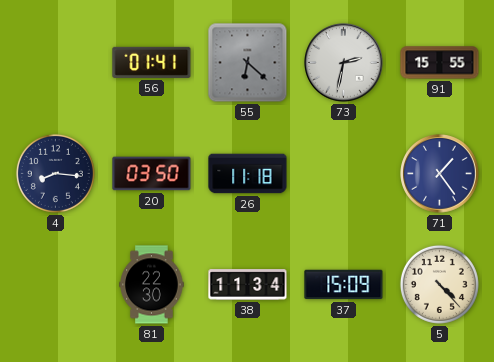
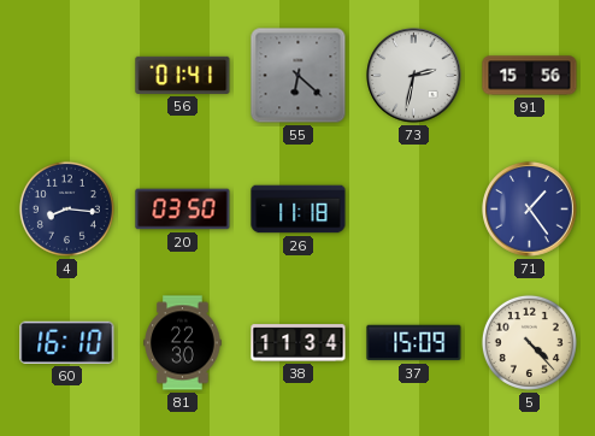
91: 15:55 -> 15:56 (530, 76)
60: none -> 16:10 (67, 342)
